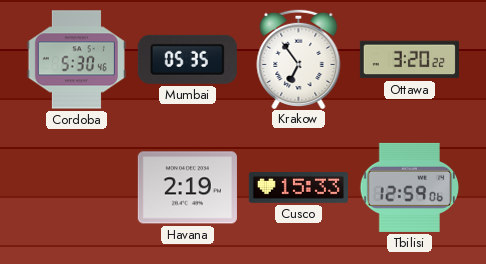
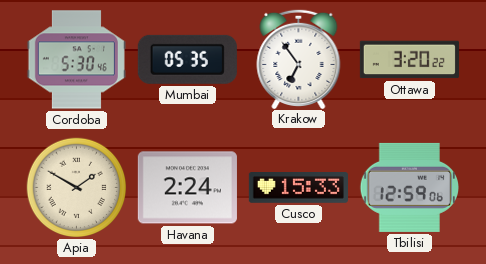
Apia: none -> 1:50 (77, 188)
Havana: 2:19 -> 2:24 (187, 188)
